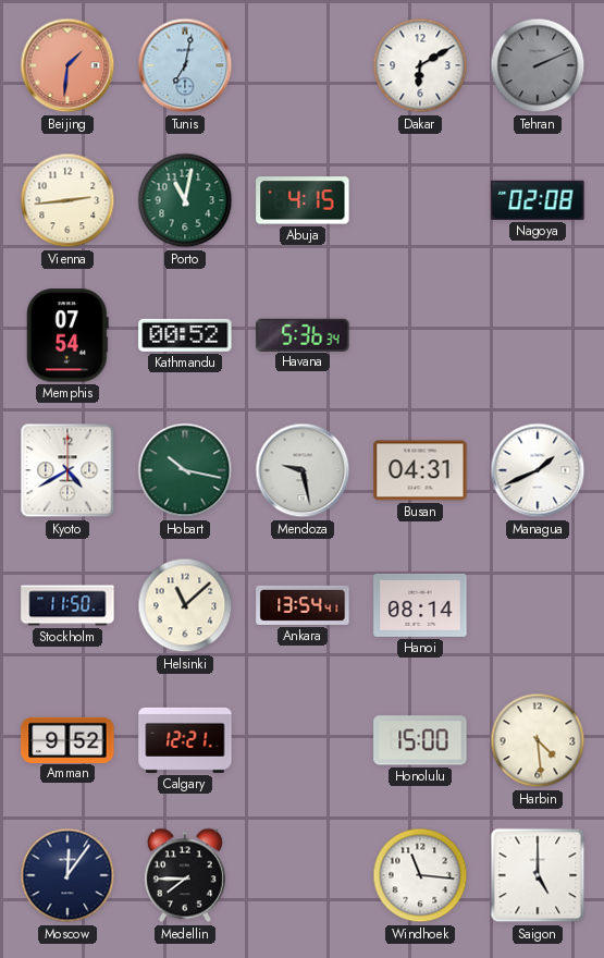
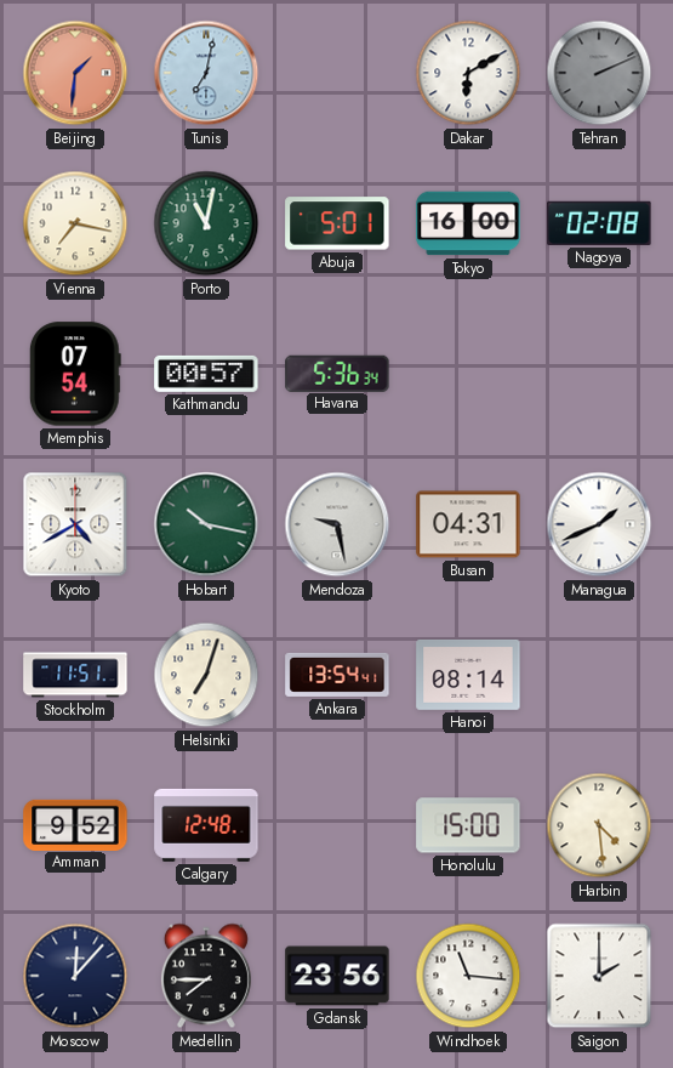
Vienna: 2:44 -> 7:17 (75, 223)
Abuja: 4:15 -> 5:01 (337, 223)
Tokyo: none -> 16:00 (468, 223)
Kathmandu: 00:52 -> 00:57 (206, 374)
Stockholm: 11:50 -> 11:51 (75, 675)
Helsinki: 11:08 -> 7:03 (206, 675)
Calgary: 12:21 -> 12:48 (206, 825)
Moscow: 12:06 -> 12:07 (75, 976)
Gdansk: none -> 23:56 (337, 976)
Saigon: 5:00 -> 2:00 (599, 976)
